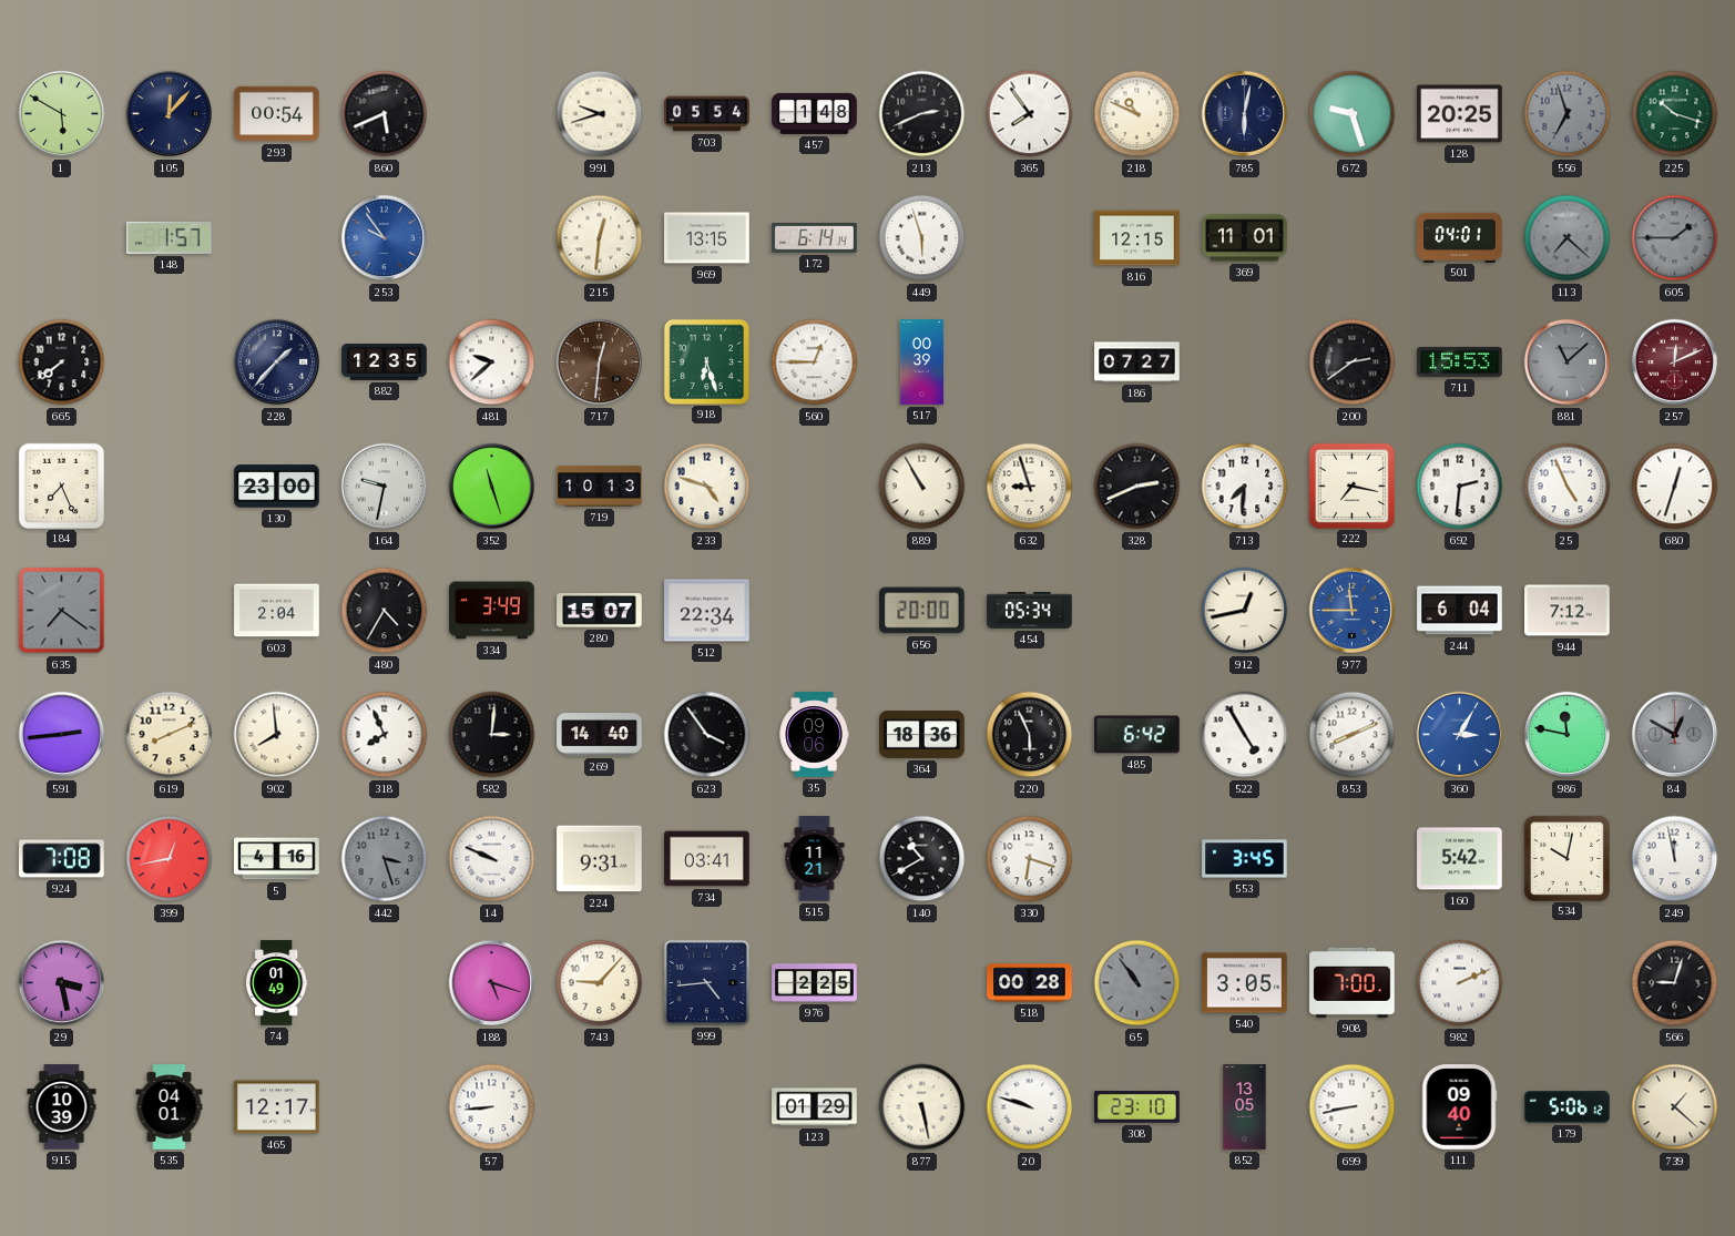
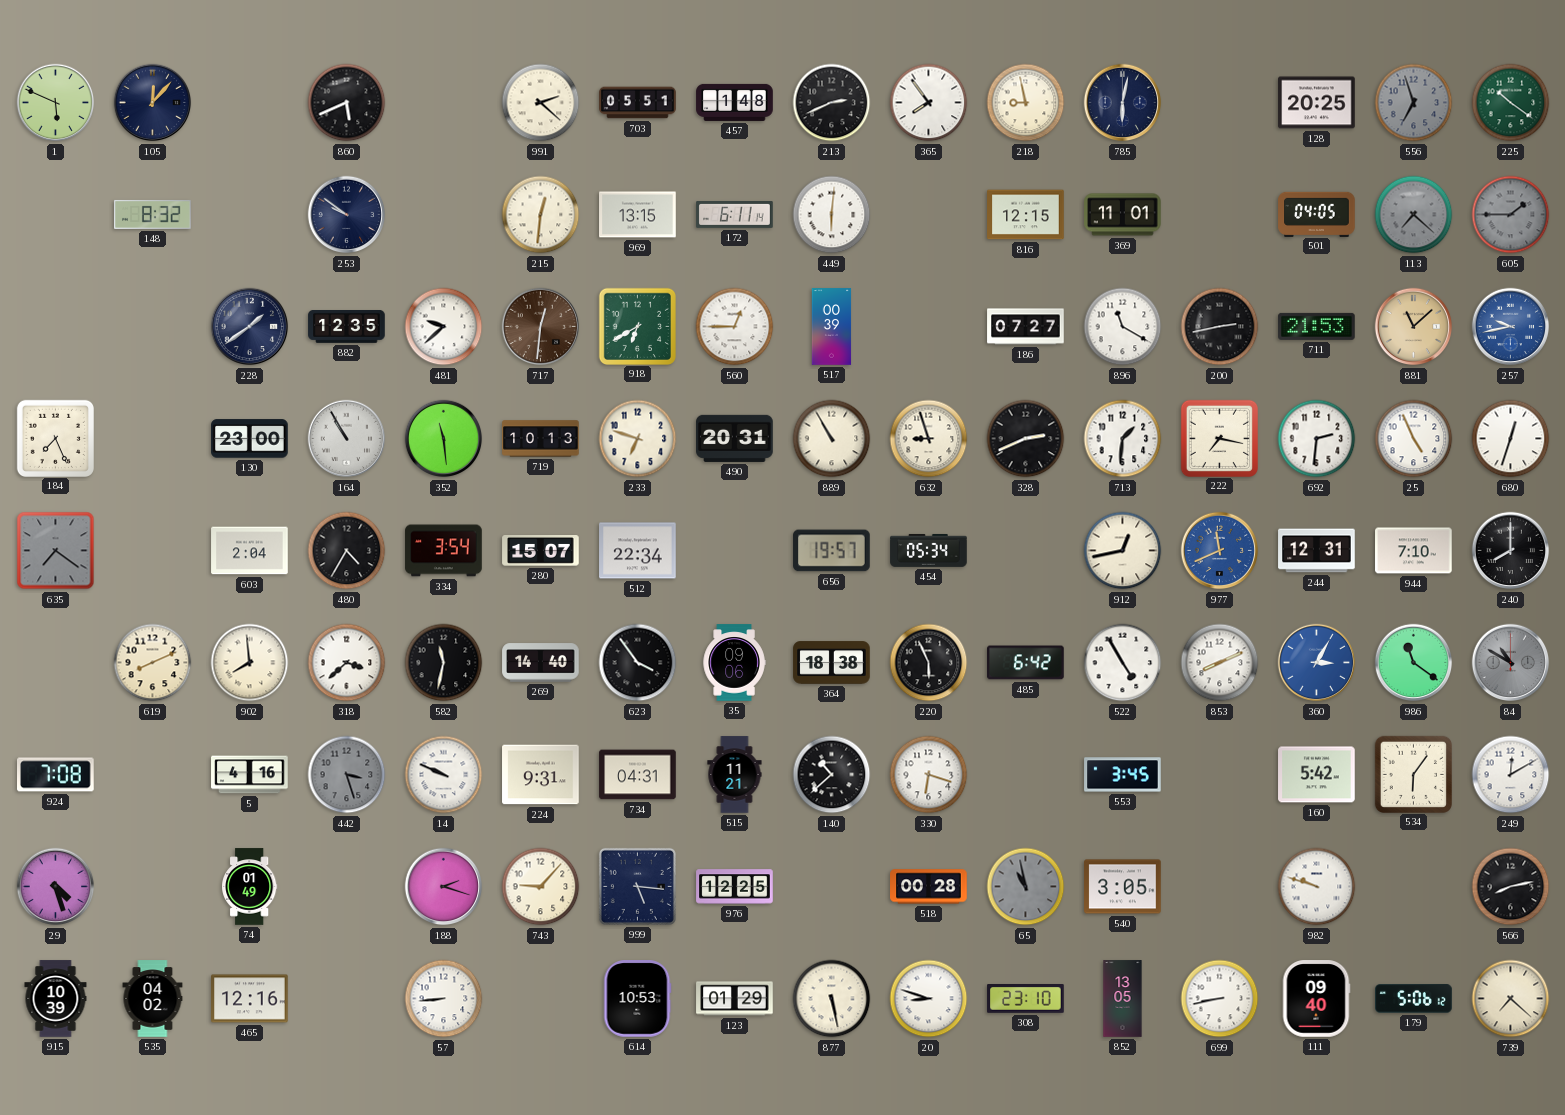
1: 5:50 -> 5:49 (56, 103)
293: 00:54 -> none (277, 114)
991: 9:42 -> 2:22 (541, 103)
703: 05:54 -> 05:51 (638, 103)
218: 10:49 -> 8:58 (1026, 103)
672: 9:27 -> none (1353, 114)
225: 10:18 -> 10:21 (1511, 103)
148: 1:57 -> 8:32 (153, 214)
253: 9:54 -> 9:51 (347, 215)
253 dial: blue -> navy (347, 215)
172: 6:14 -> 6:11 (735, 215)
449: 5:57 -> 6:01 (832, 215)
501: 04:01 -> 04:05 (1317, 214)
665: 7:39 -> none (62, 362)
228: 1:37 -> 1:39 (250, 327)
918: 6:27 -> 6:40 (637, 326)
896: none -> 11:20 (1123, 327)
200: 2:39 -> 2:43 (1220, 327)
711: 15:53 -> 21:53 (1317, 326)
881 dial: grey -> champagne (1414, 327)
257: 12:11 -> 9:43 (1511, 327)
257 dial: burgundy -> blue (1511, 327)
164: 9:32 -> 10:55 (347, 439)
352: 11:27 -> 11:29 (444, 439)
233: 4:48 -> 6:48 (638, 439)
490: none -> 20:31 (735, 438)
713: 7:31 -> 1:31 (1123, 439)
334: 3:49 -> 3:54 (444, 551)
656: 20:00 -> 19:57 (832, 551)
977: 11:45 -> 11:41 (1220, 551)
244: 6:04 -> 12:31 (1317, 551)
944: 7:12 -> 7:10 (1414, 551)
240: none -> 8:00 (1511, 551)
591: 2:44 -> none (62, 735)
318: 7:56 -> 3:38 (347, 663)
582: 3:01 -> 11:32 (444, 663)
364: 18:36 -> 18:38 (832, 663)
986: 11:47 -> 11:21 (1414, 663)
84: 12:50 -> 10:50 (1511, 663)
399: 12:43 -> none (170, 859)
734: 03:41 -> 04:31 (638, 775)
140: 10:40 -> 10:38 (832, 775)
534: 10:02 -> 6:06 (1413, 774)
249: 11:58 -> 12:10 (1511, 775)
29: 3:28 -> 4:27 (56, 887)
188: 5:18 -> 2:18 (444, 887)
999: 4:44 -> 5:16 (637, 886)
976: 2:25 -> 12:25 (735, 887)
65: 10:54 -> 10:58 (1026, 887)
908: 7:00 -> none (1353, 982)
982: 2:11 -> 9:48 (1317, 887)
566: 9:03 -> 8:13 (1511, 887)
535: 04:01 -> 04:02 (153, 999)
465: 12:17 -> 12:16 (250, 999)
614: none -> 10:53 (638, 999)
20: 9:48 -> 8:48 (929, 999)
739: 1:22 -> 7:22 (1511, 999)
